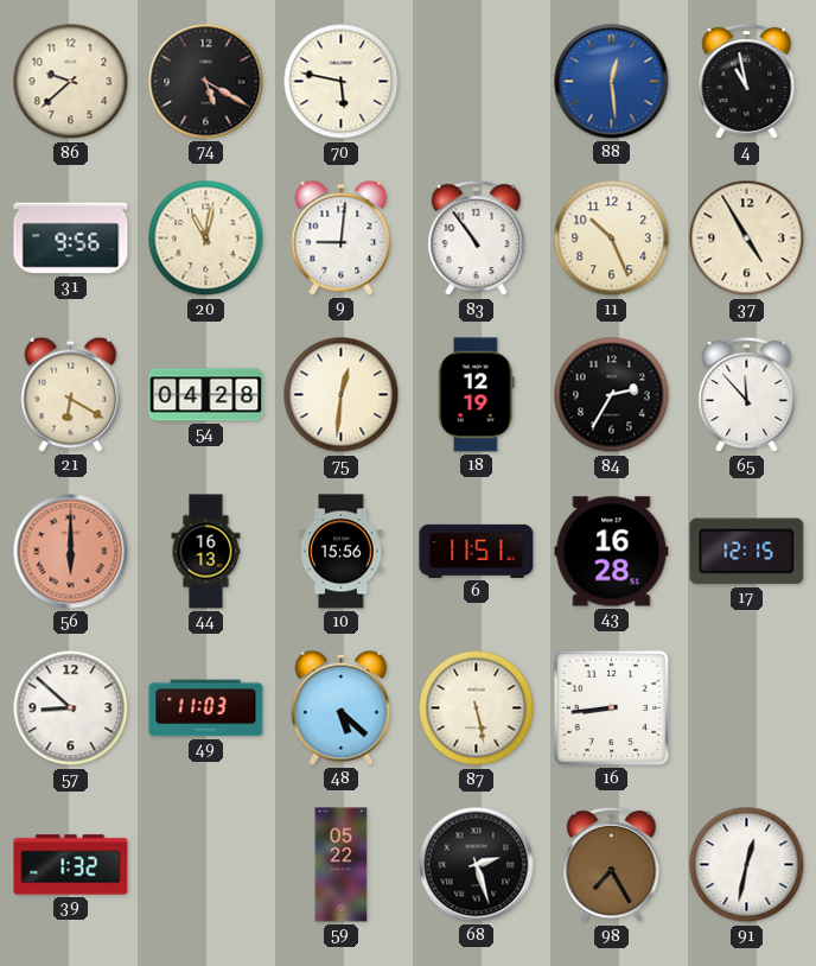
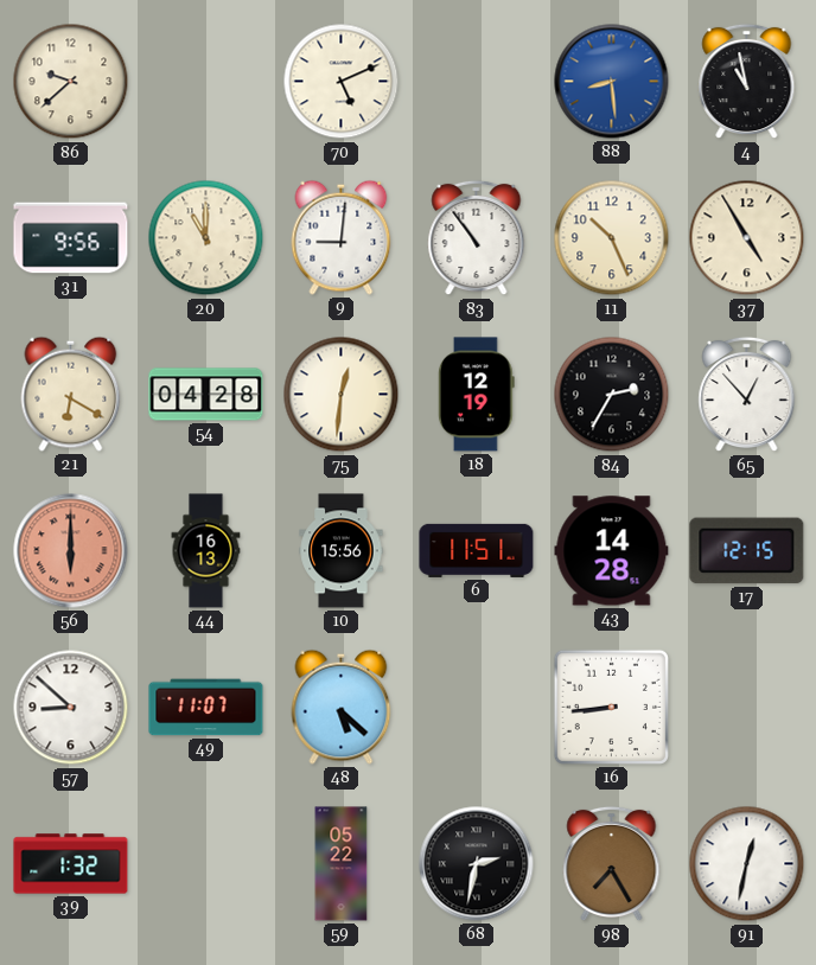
74: 5:20 -> none (206, 82)
70: 5:47 -> 5:11 (342, 82)
88: 12:29 -> 8:29 (612, 82)
20: 11:02 -> 11:00 (206, 238)
65: 11:53 -> 12:53 (747, 395)
43: 16:28 -> 14:28 (612, 551)
49: 11:03 -> 11:07 (206, 708)
87: 5:28 -> none (477, 708)
68: 2:27 -> 2:32 (477, 864)
